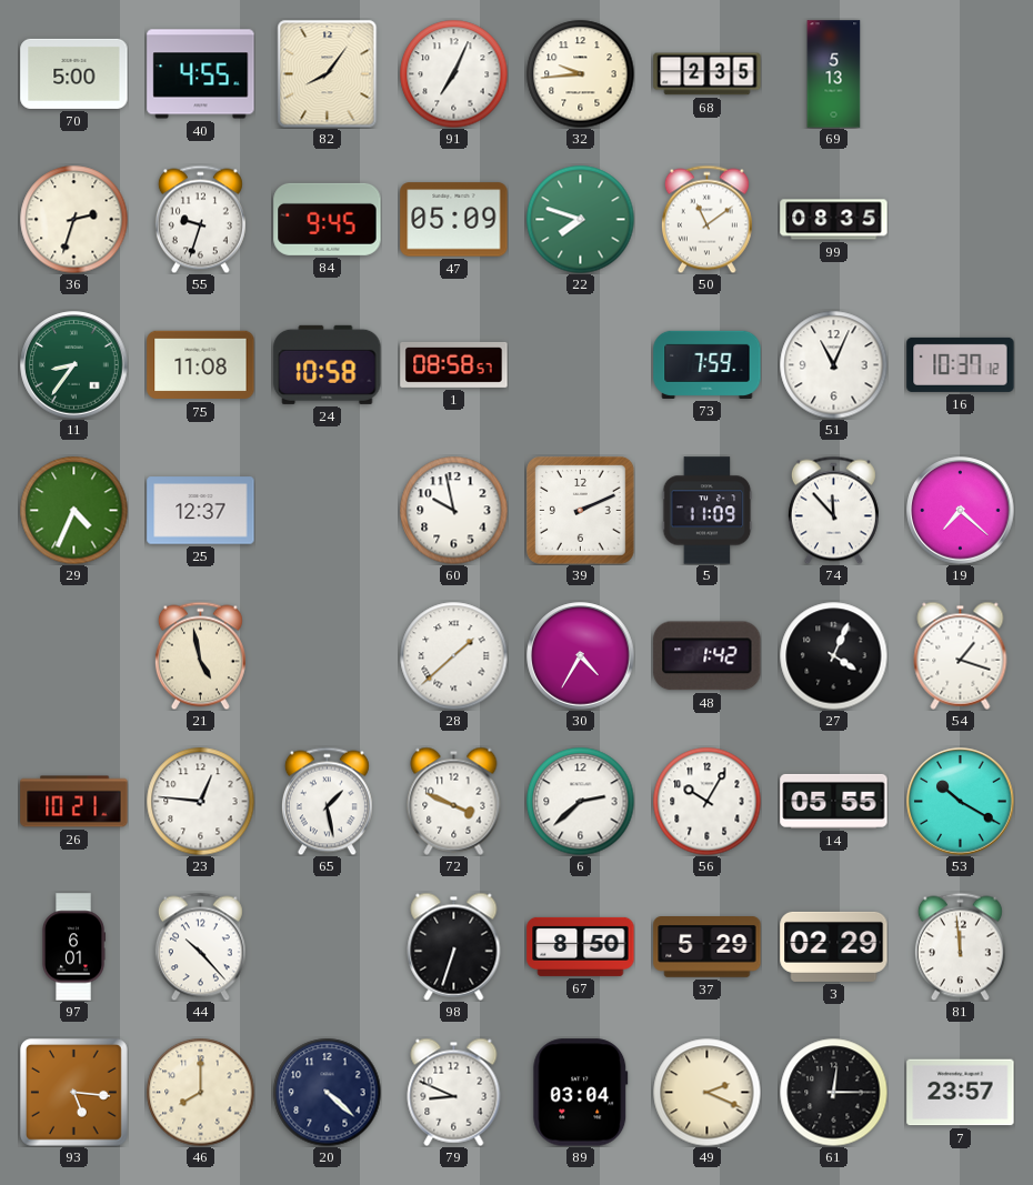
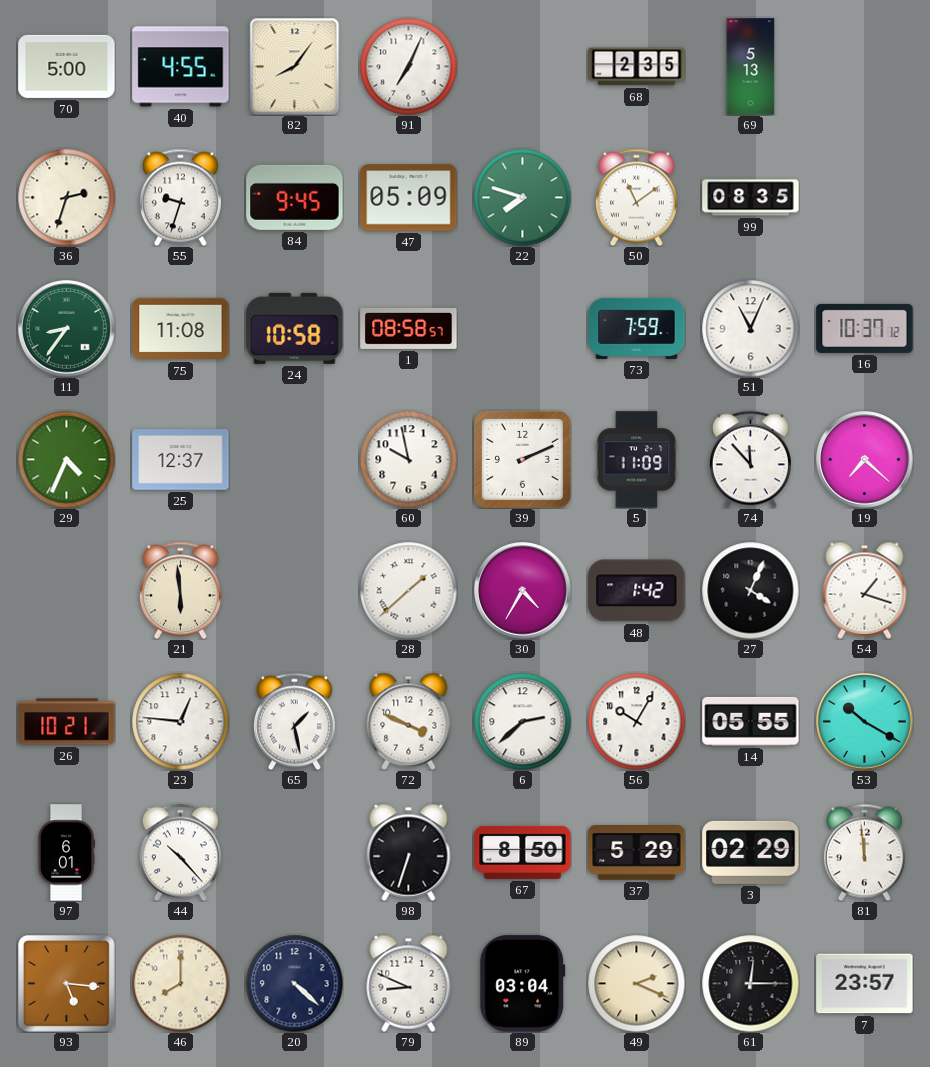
32: 9:44 -> none (580, 73)
21: 4:58 -> 5:59 (180, 590)
